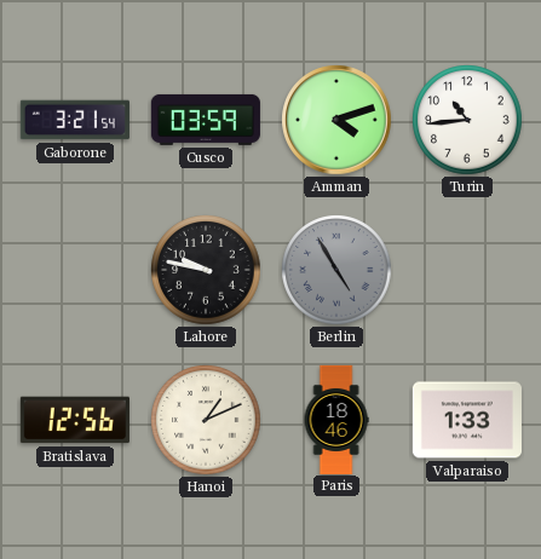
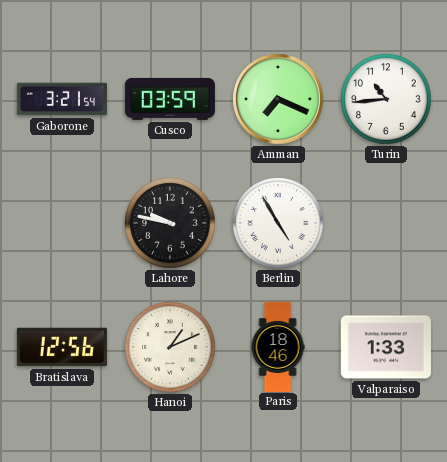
Amman: 4:12 -> 7:19 (278, 99)
Berlin dial: grey -> white (278, 223)
